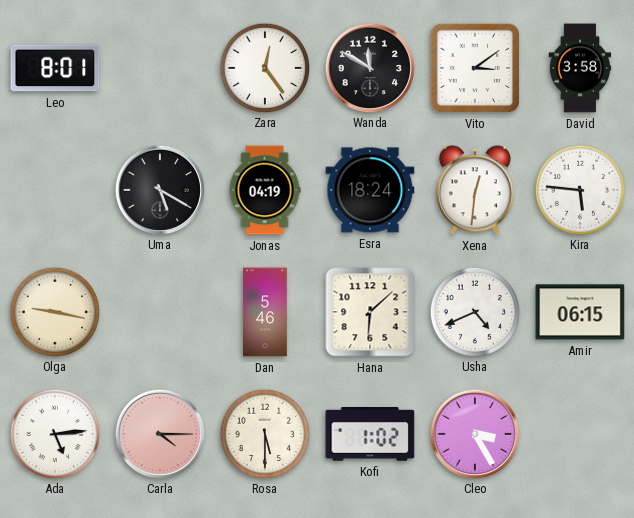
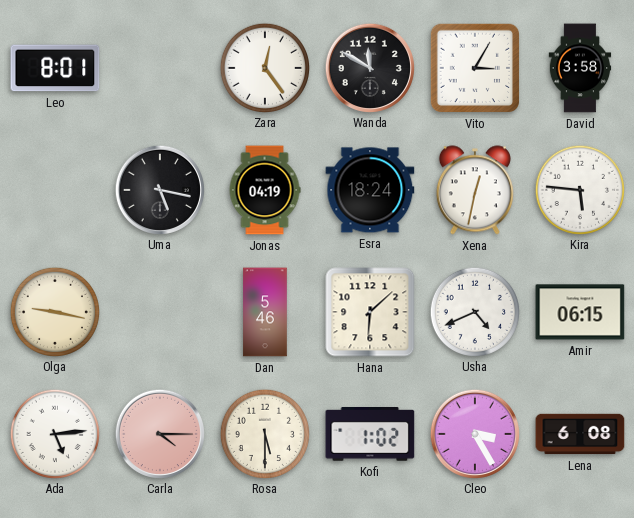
Vito: 3:09 -> 3:05 (475, 68)
Uma: 5:20 -> 5:17 (159, 189)
Xena: 12:31 -> 12:32 (475, 190)
Lena: none -> 6:08 (580, 434)
